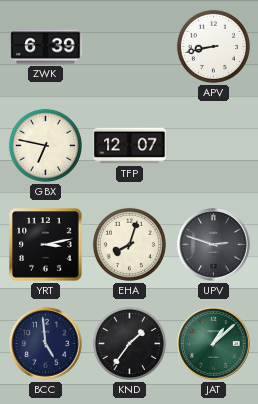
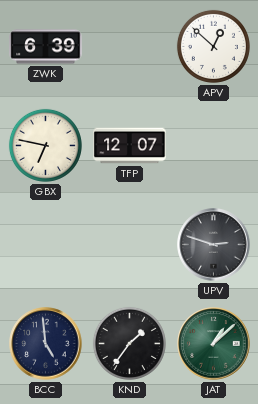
APV: 8:43 -> 12:52 (213, 46)
YRT: 3:13 -> none (46, 245)
EHA: 8:03 -> none (129, 244)
